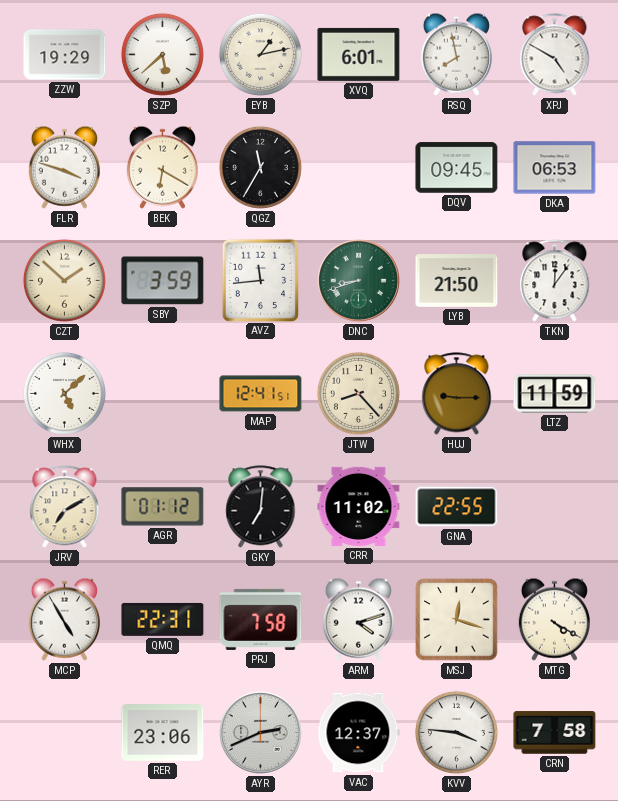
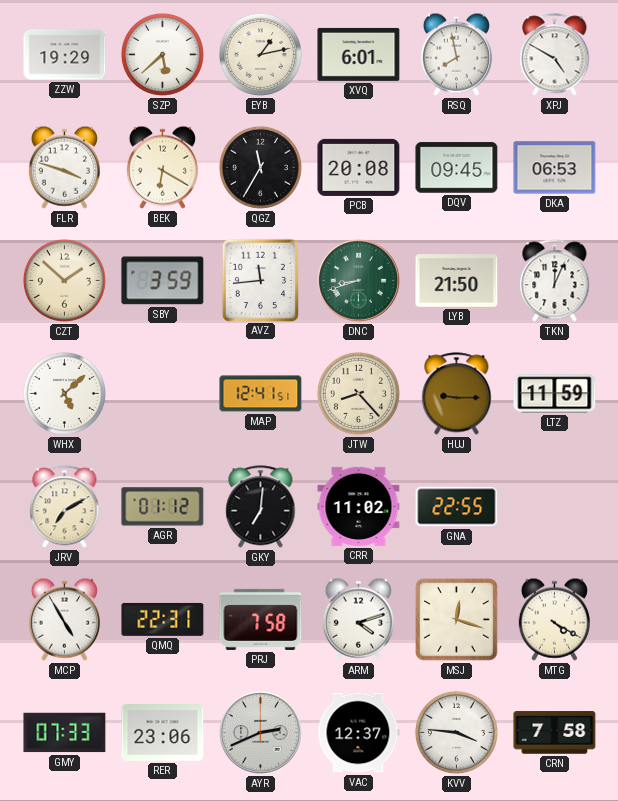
PCB: none -> 20:08 (359, 167)
TKN: 12:06 -> 12:04 (555, 281)
GMY: none -> 07:33 (65, 733)
